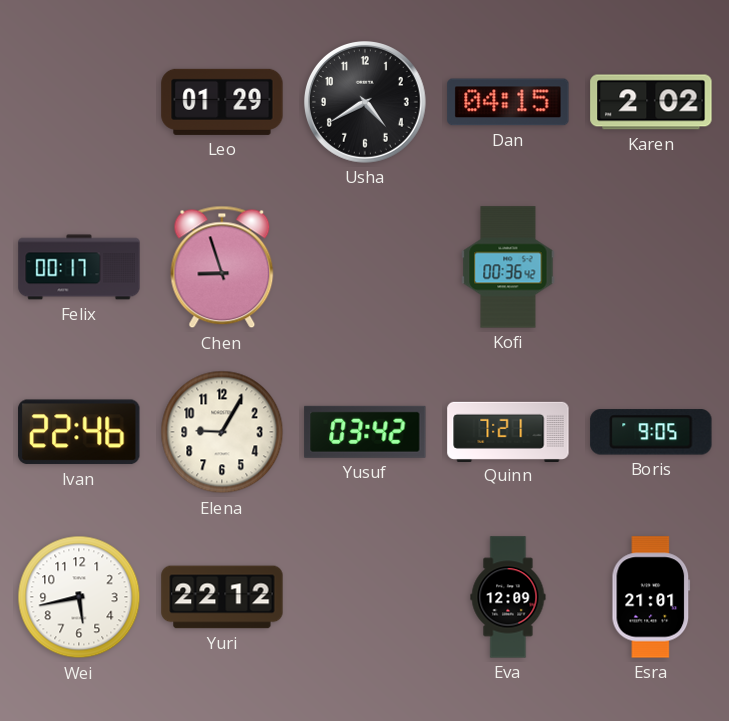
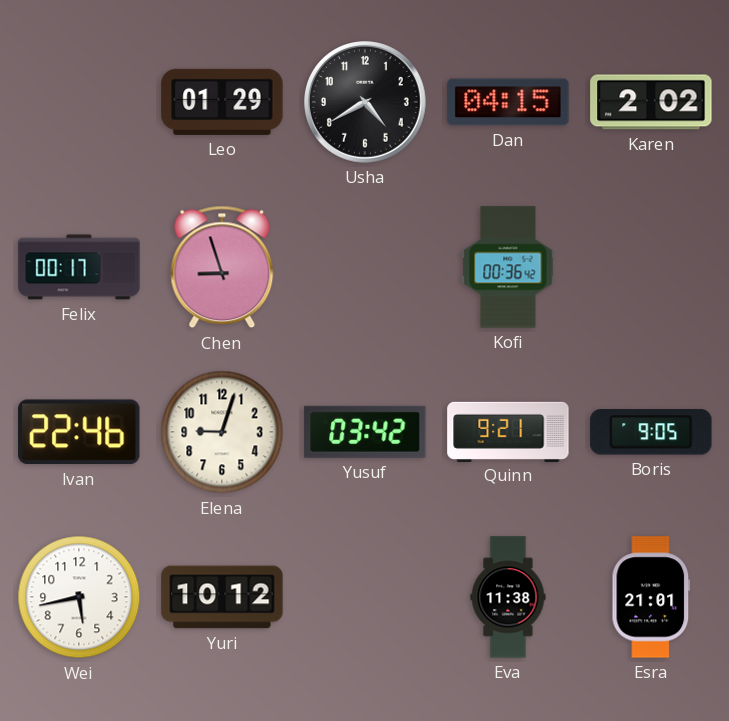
Elena: 9:05 -> 9:03 (222, 432)
Quinn: 7:21 -> 9:21 (508, 431)
Yuri: 22:12 -> 10:12 (222, 597)
Eva: 12:09 -> 11:38 (508, 597)
